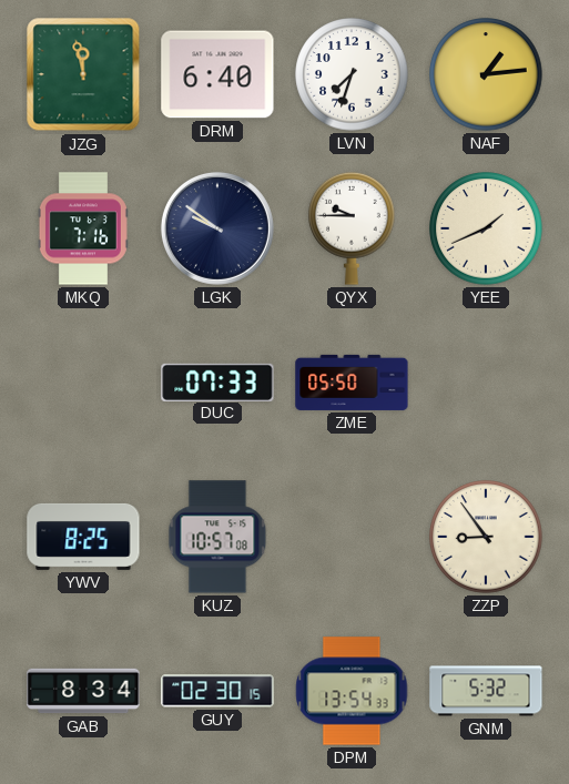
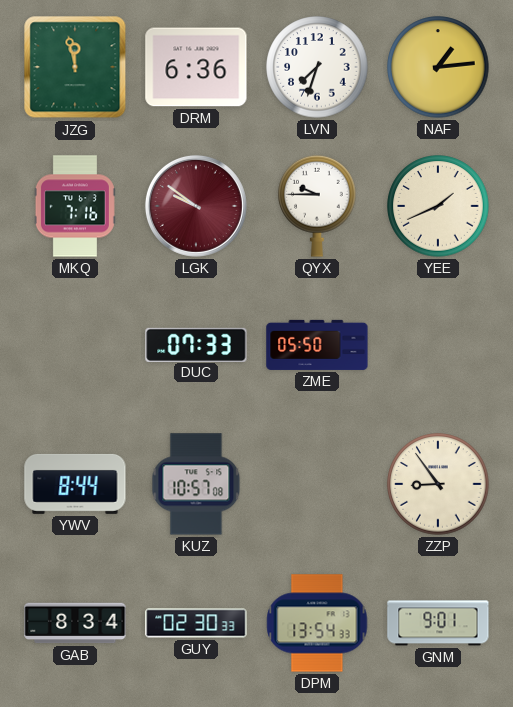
DRM: 6:40 -> 6:36 (196, 67)
LGK dial: navy -> burgundy (196, 206)
YWV: 8:25 -> 8:44 (75, 484)
GUY: 02:30:15 -> 02:30:33 (196, 623)
GNM: 5:32 -> 9:01 (438, 623)
